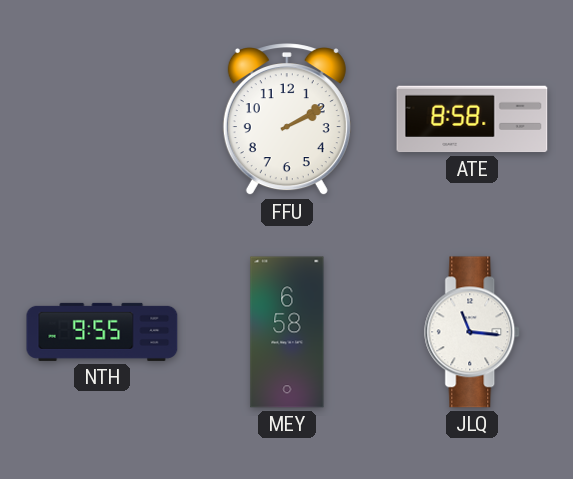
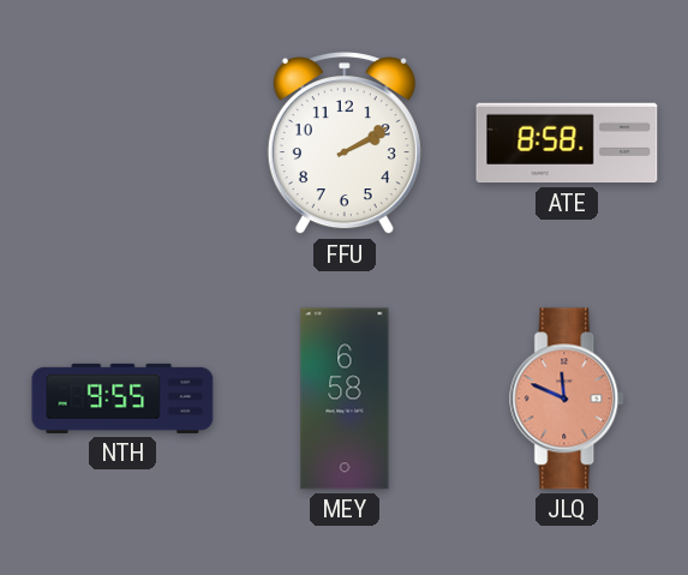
JLQ: 11:16 -> 11:49 (568, 399)
JLQ dial: white -> salmon (568, 399)
